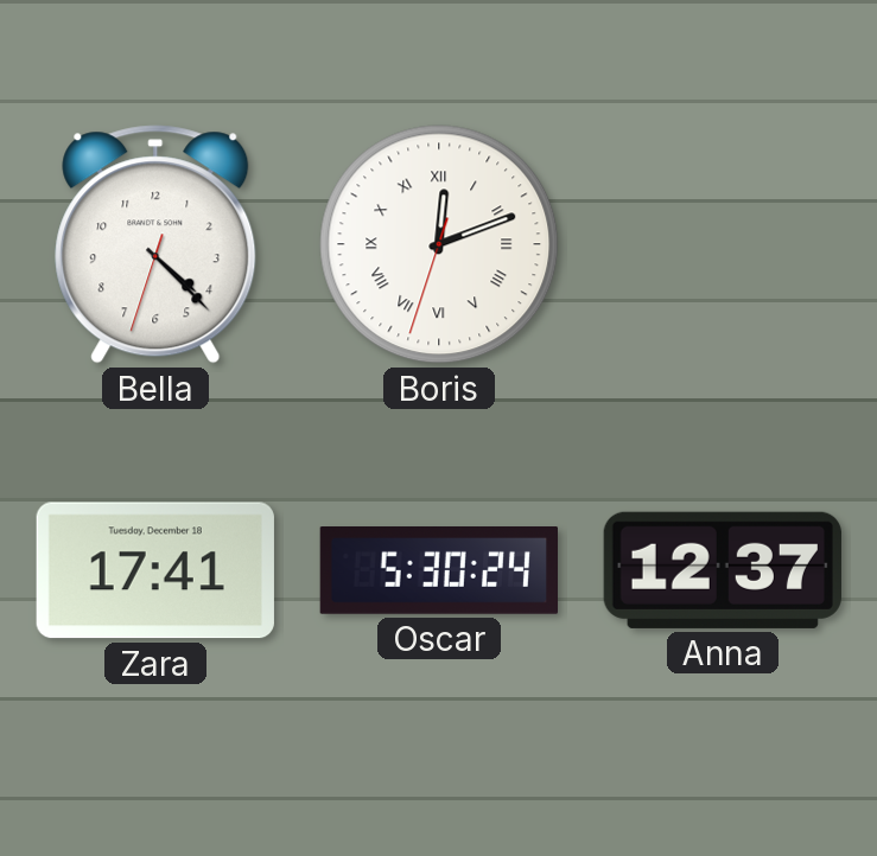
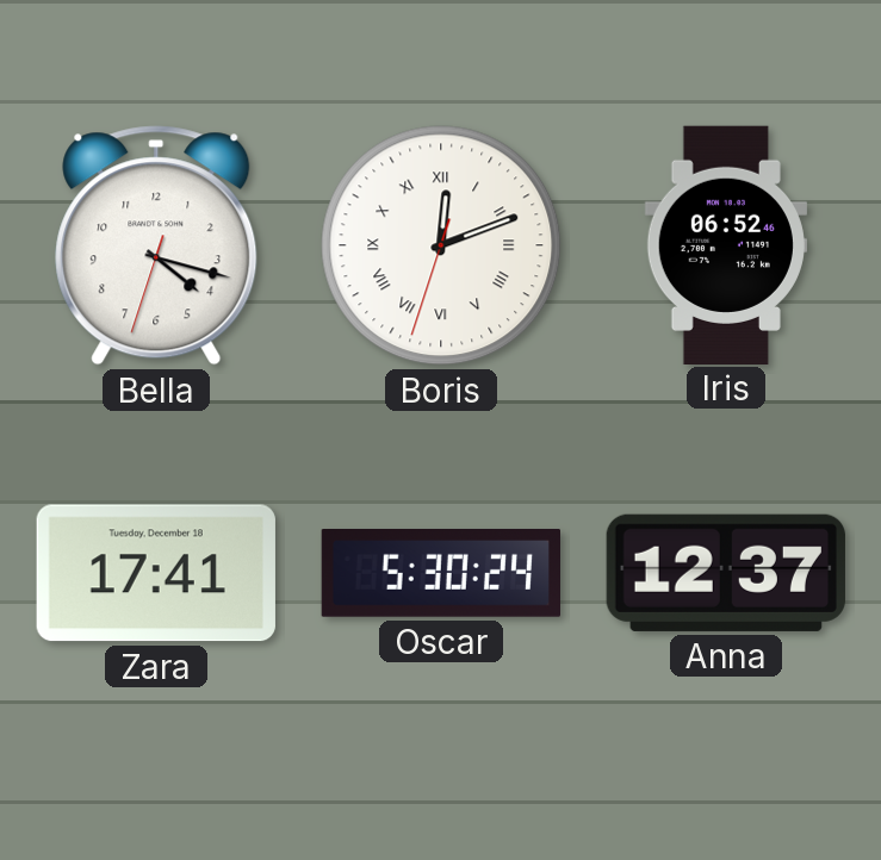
Bella: 4:22 -> 4:17 (156, 245)
Iris: none -> 06:52 (726, 244)
